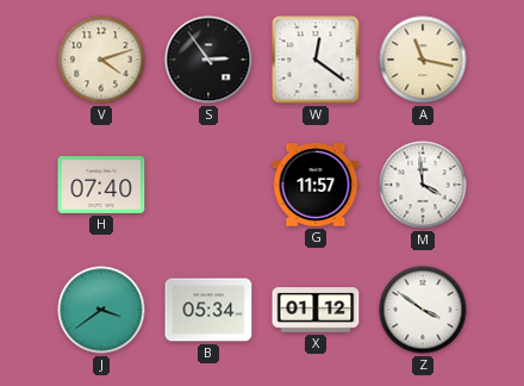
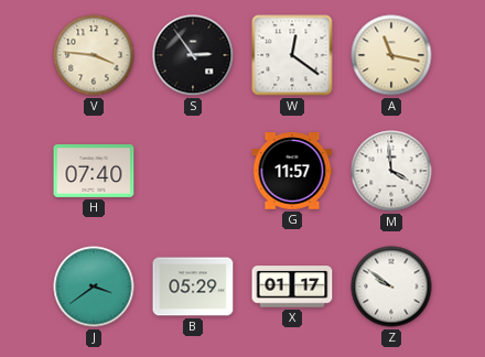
V: 4:12 -> 3:46 (94, 55)
B: 05:34 -> 05:29 (193, 286)
X: 01:12 -> 01:17 (292, 286)
Z: 3:51 -> 9:51 (391, 286)
